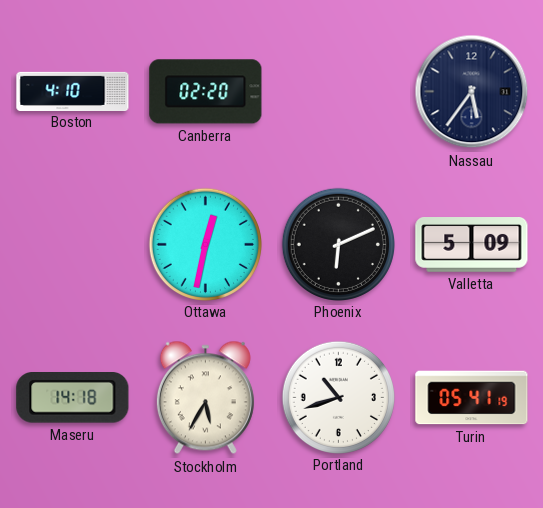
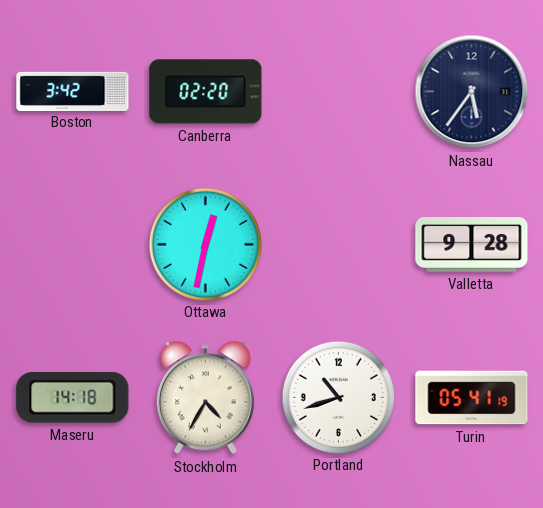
Boston: 4:10 -> 3:42 (73, 91)
Phoenix: 6:11 -> none (338, 244)
Valletta: 5:09 -> 9:28 (472, 245)
Stockholm: 5:35 -> 4:35 (205, 398)
